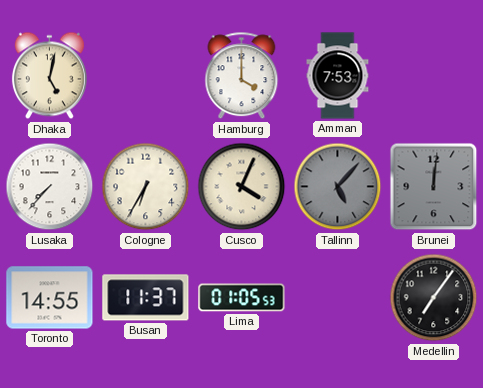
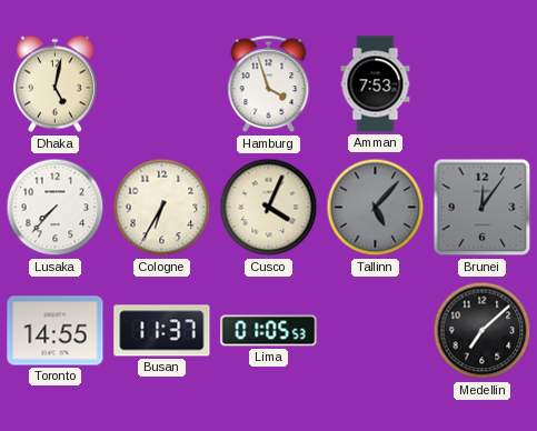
Hamburg: 4:00 -> 3:57 (269, 84)
Brunei: 12:01 -> 12:06 (483, 208)
Medellin: 7:06 -> 7:08 (483, 331)
